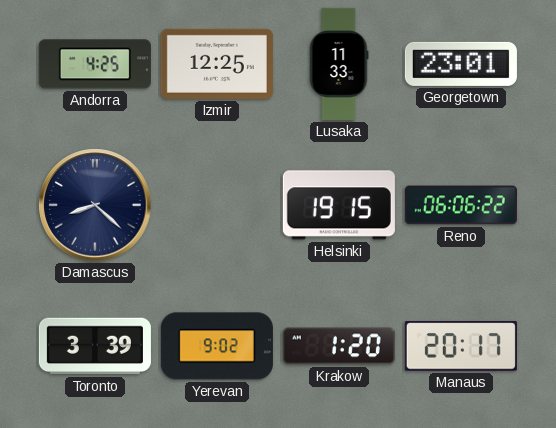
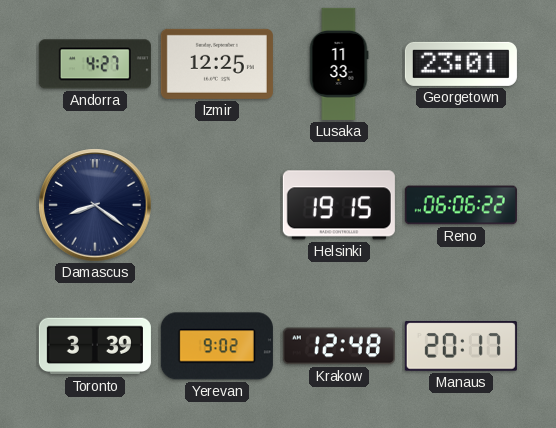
Andorra: 4:25 -> 4:27 (95, 64)
Damascus: 8:22 -> 8:21 (95, 205)
Krakow: 1:20 -> 12:48 (339, 346)
